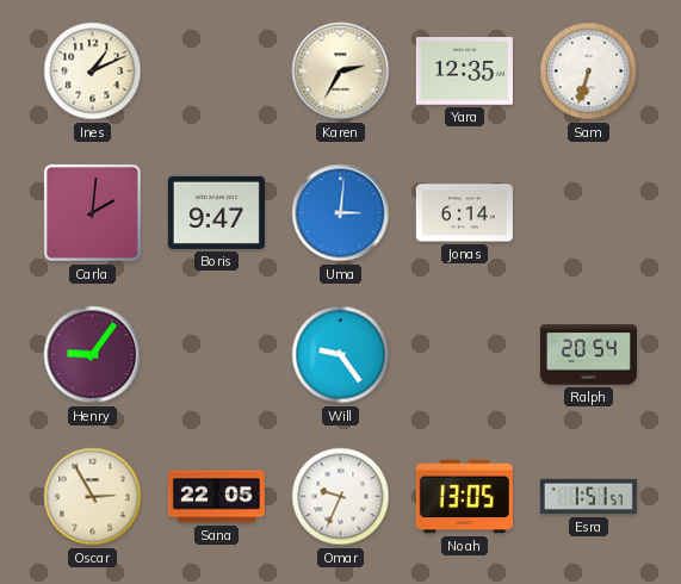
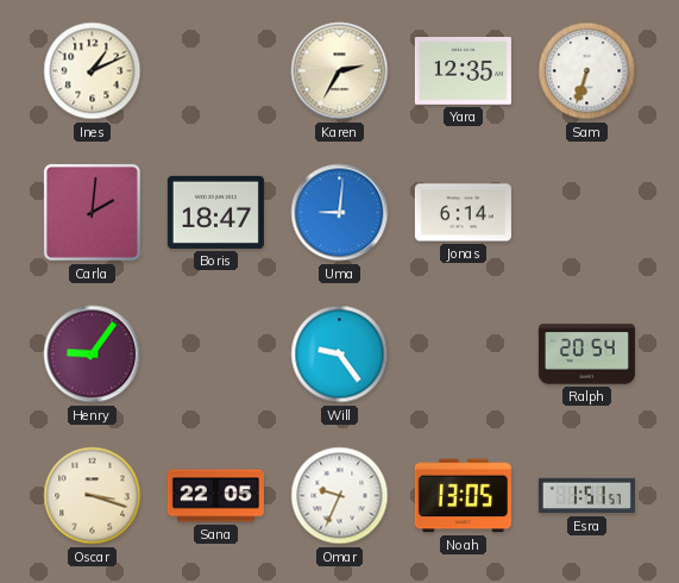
Boris: 9:47 -> 18:47 (215, 212)
Uma: 3:01 -> 9:01 (340, 213)
Oscar: 2:55 -> 3:18 (93, 496)
